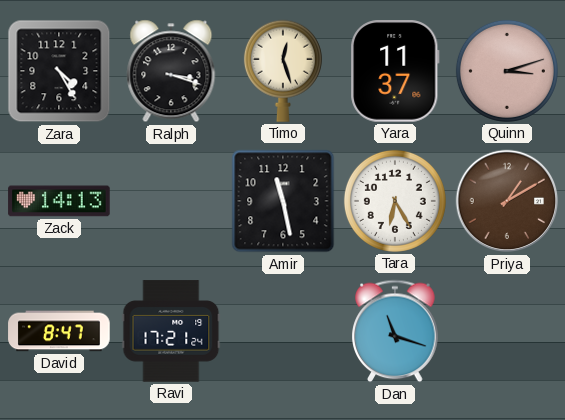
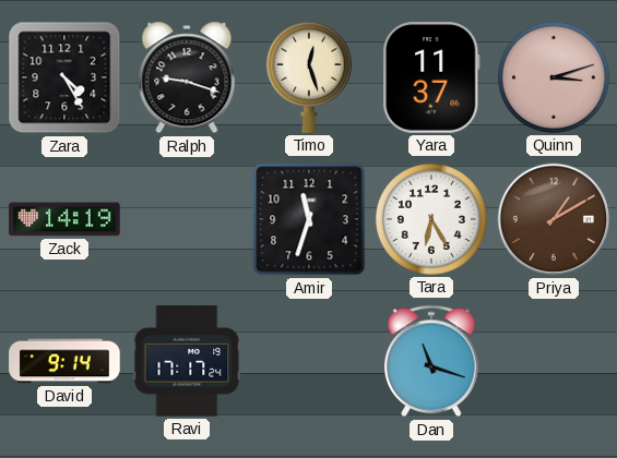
Ralph: 3:18 -> 9:18 (187, 77)
Zack: 14:13 -> 14:19 (64, 219)
Amir: 11:28 -> 11:33 (309, 219)
David: 8:47 -> 9:14 (64, 361)
Ravi: 17:21 -> 17:17 (187, 361)
